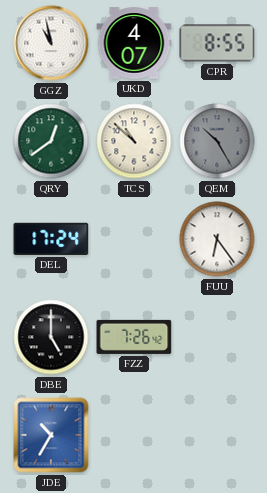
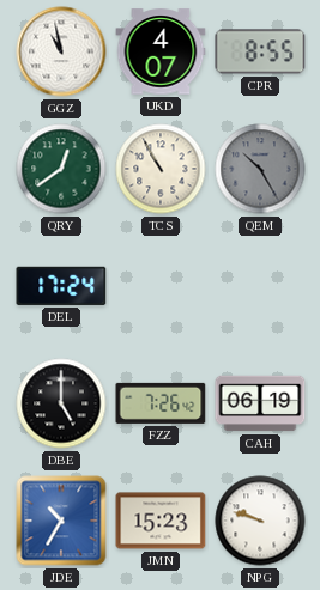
TCS: 10:52 -> 10:55 (161, 169)
FUU: 6:24 -> none (217, 239)
CAH: none -> 06:19 (260, 403)
JMN: none -> 15:23 (161, 521)
NPG: none -> 9:48 (260, 521)
